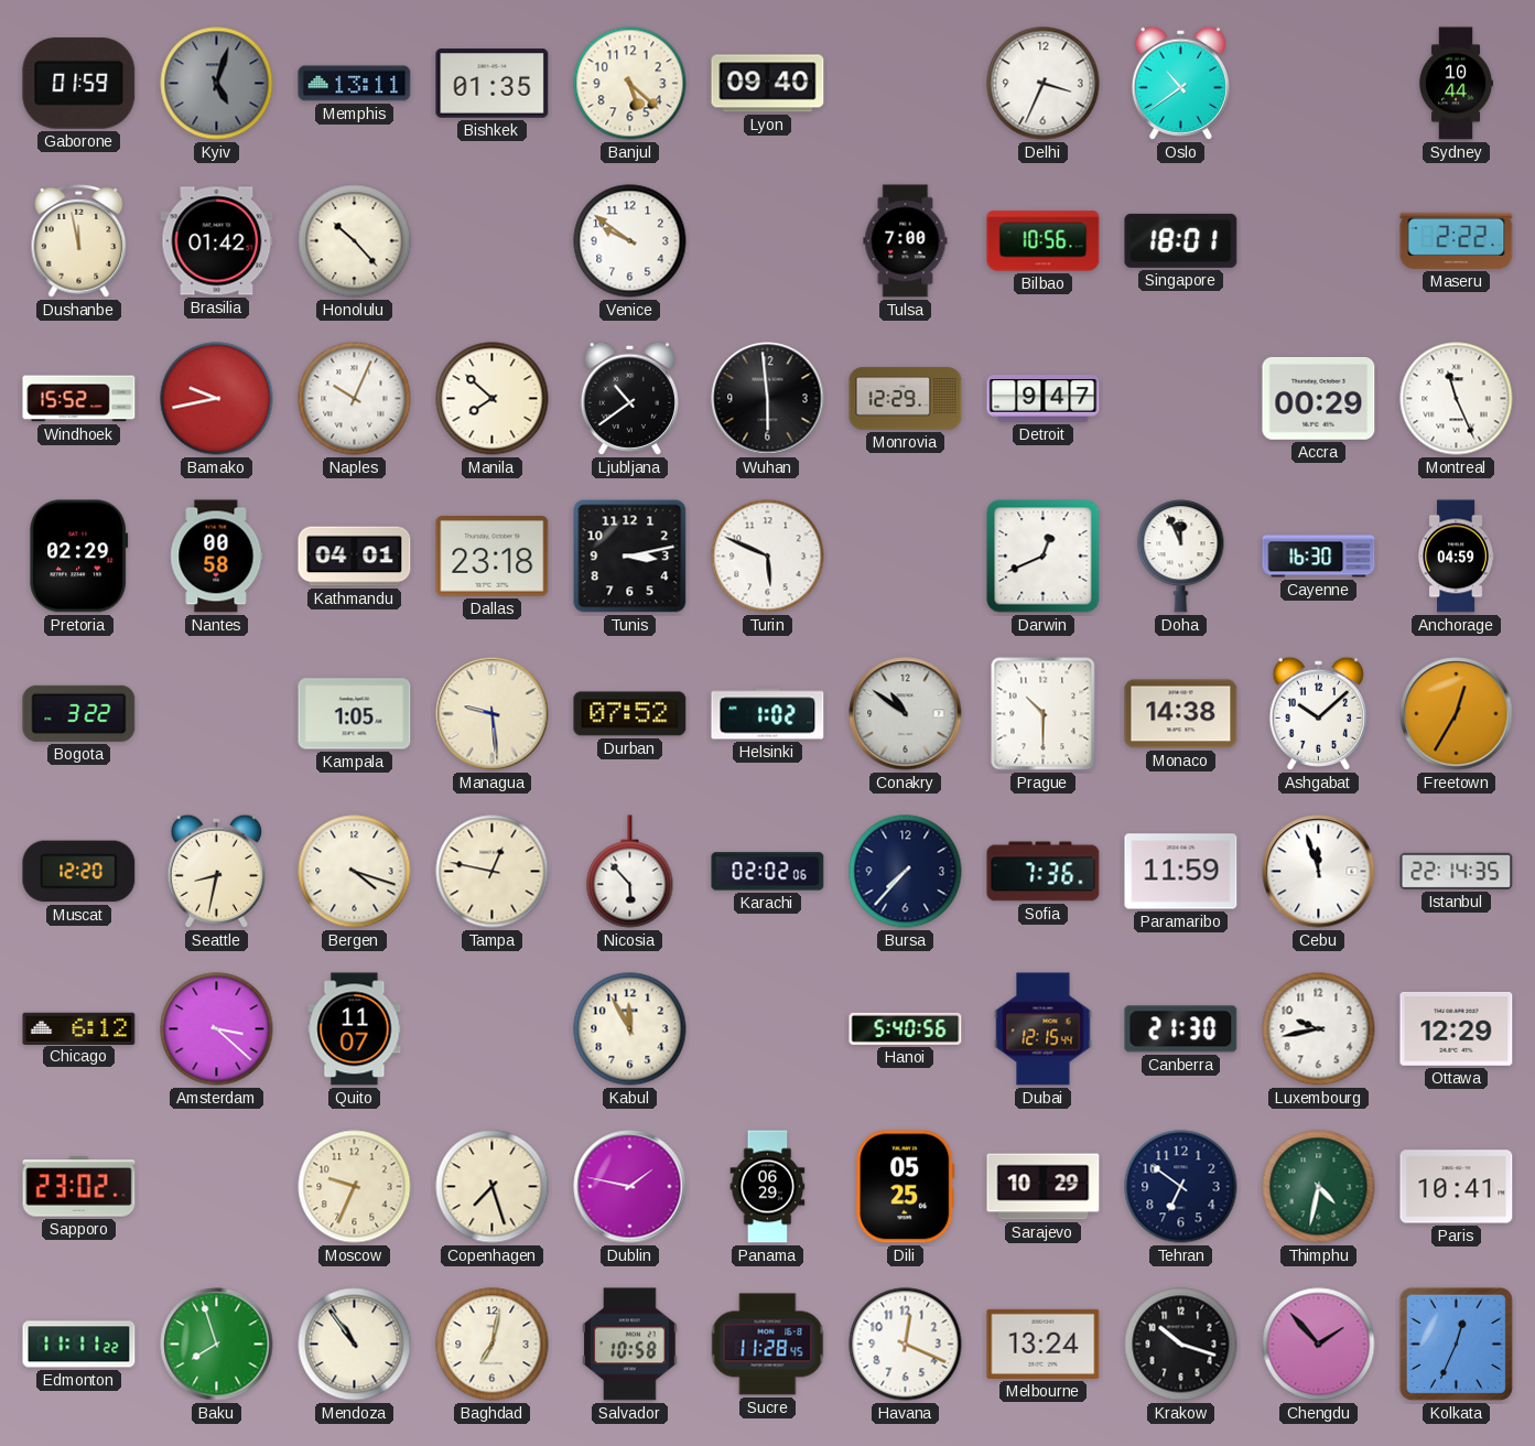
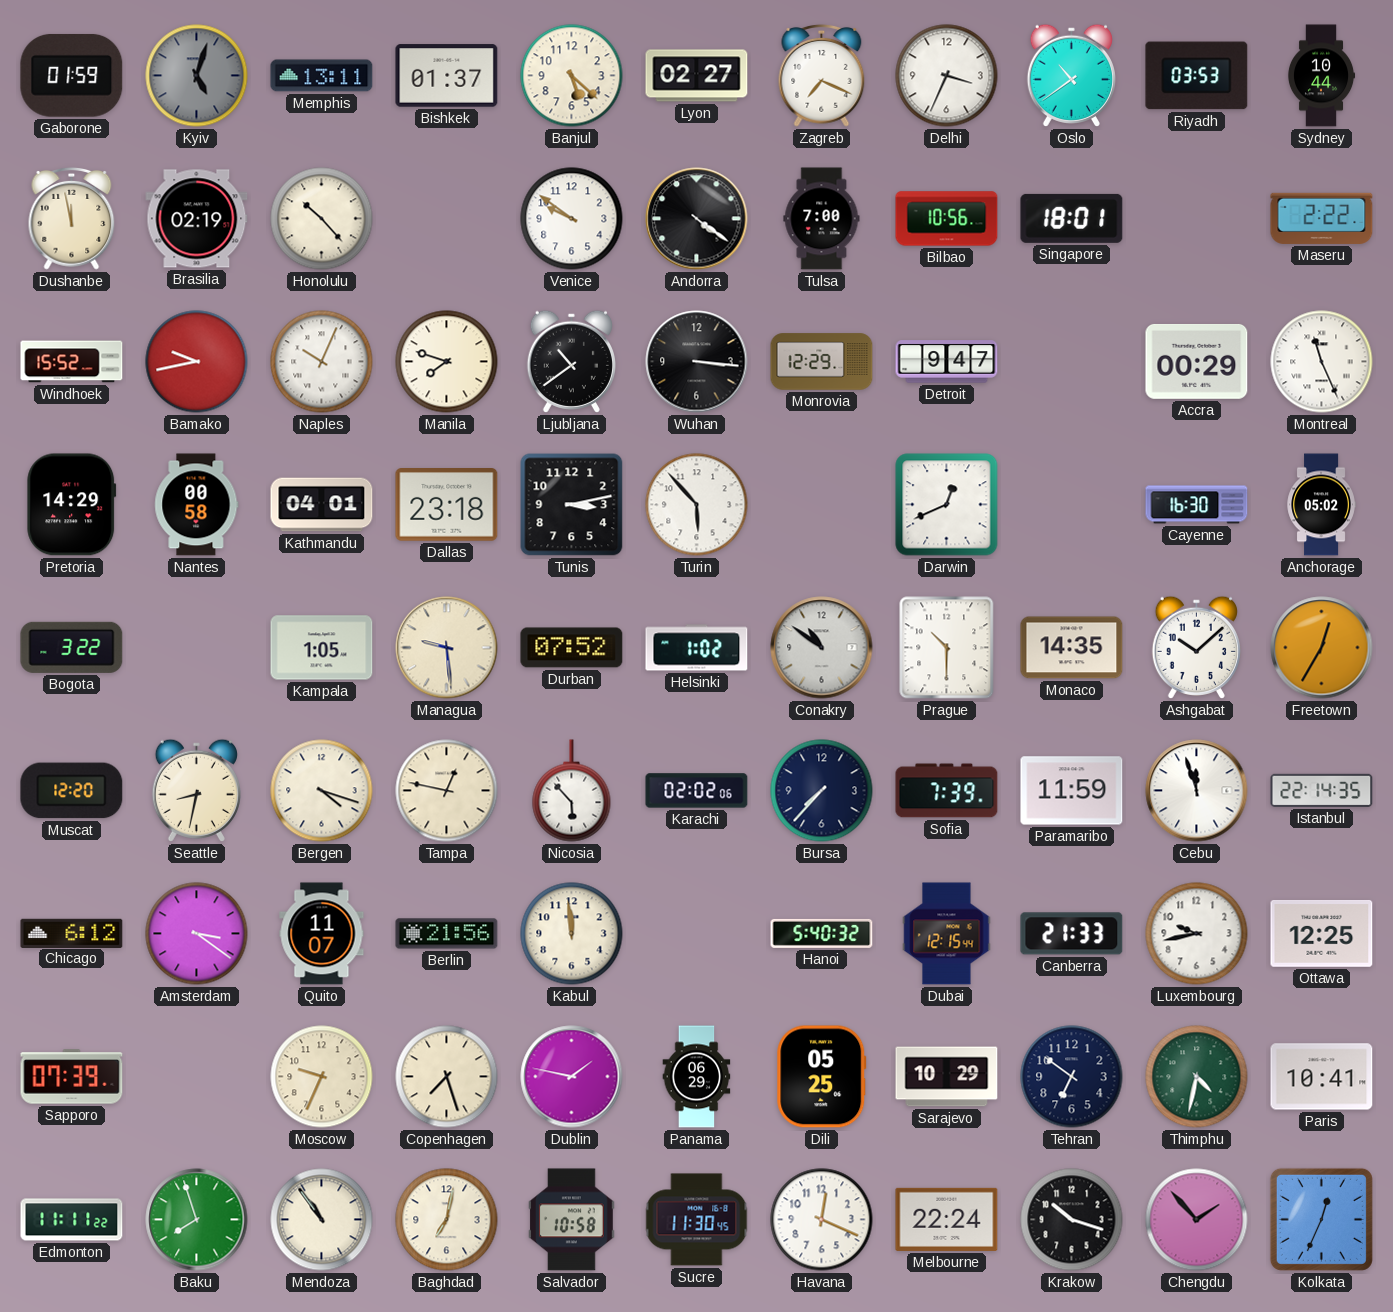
Bishkek: 01:35 -> 01:37 (447, 76)
Lyon: 09:40 -> 02:27 (697, 76)
Zagreb: none -> 7:19 (822, 75)
Riyadh: none -> 03:53 (1197, 76)
Brasilia: 01:42 -> 02:19 (197, 219)
Andorra: none -> 4:21 (697, 219)
Manila: 7:52 -> 7:48 (447, 362)
Wuhan: 5:59 -> 3:16 (697, 362)
Pretoria: 02:29 -> 14:29 (72, 505)
Turin: 5:49 -> 5:53 (697, 505)
Doha: 11:56 -> none (1181, 557)
Anchorage: 04:59 -> 05:02 (1321, 505)
Monaco: 14:38 -> 14:35 (1072, 648)
Sofia: 7:36 -> 7:39 (947, 791)
Amsterdam: 3:22 -> 3:21 (197, 934)
Berlin: none -> 21:56 (447, 934)
Kabul: 11:55 -> 11:59 (572, 934)
Hanoi: 5:40:56 -> 5:40:32 (822, 933)
Canberra: 21:30 -> 21:33 (1072, 934)
Ottawa: 12:29 -> 12:25 (1322, 933)
Sapporo: 23:02 -> 07:39 (72, 1077)
Sucre: 11:28 -> 11:30 (697, 1220)
Melbourne: 13:24 -> 22:24 (947, 1219)
